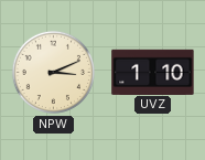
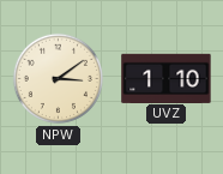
NPW: 3:11 -> 3:09 (58, 78)
